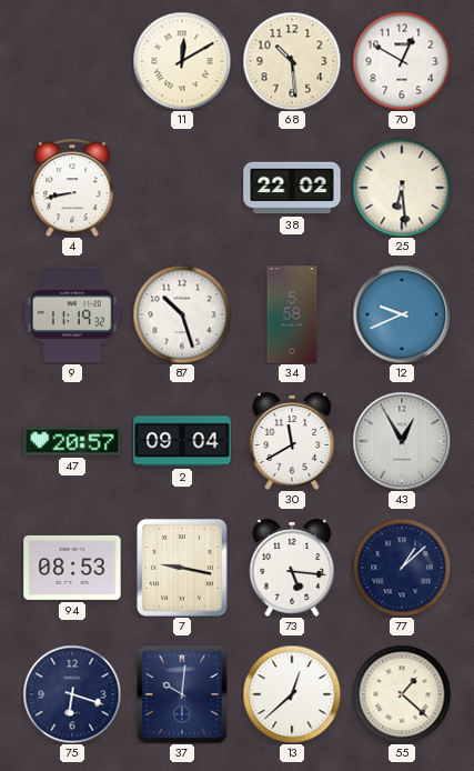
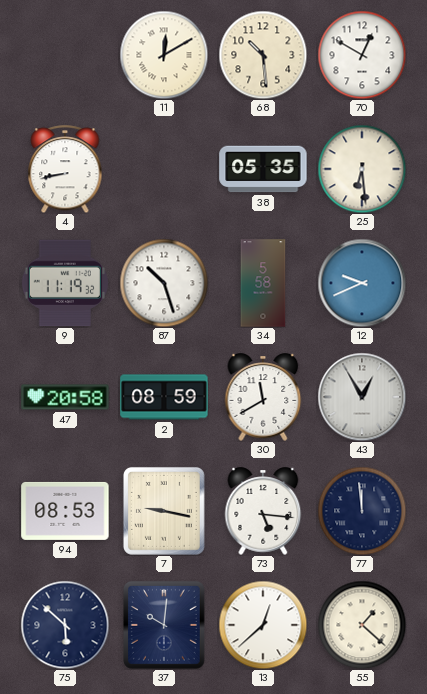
38: 22:02 -> 05:35 (263, 169)
47: 20:57 -> 20:58 (65, 397)
2: 09:04 -> 08:59 (164, 397)
77: 1:08 -> 11:59 (362, 511)
75: 6:18 -> 5:52 (65, 625)
